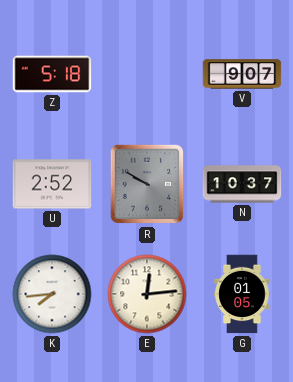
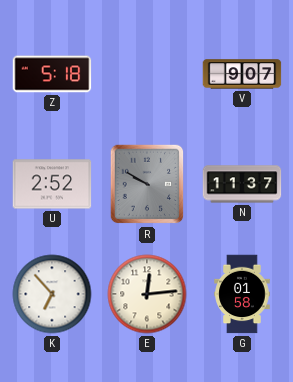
N: 10:37 -> 11:37 (242, 184)
K: 7:44 -> 6:53 (52, 294)
G: 01:05 -> 01:58 (242, 294)
